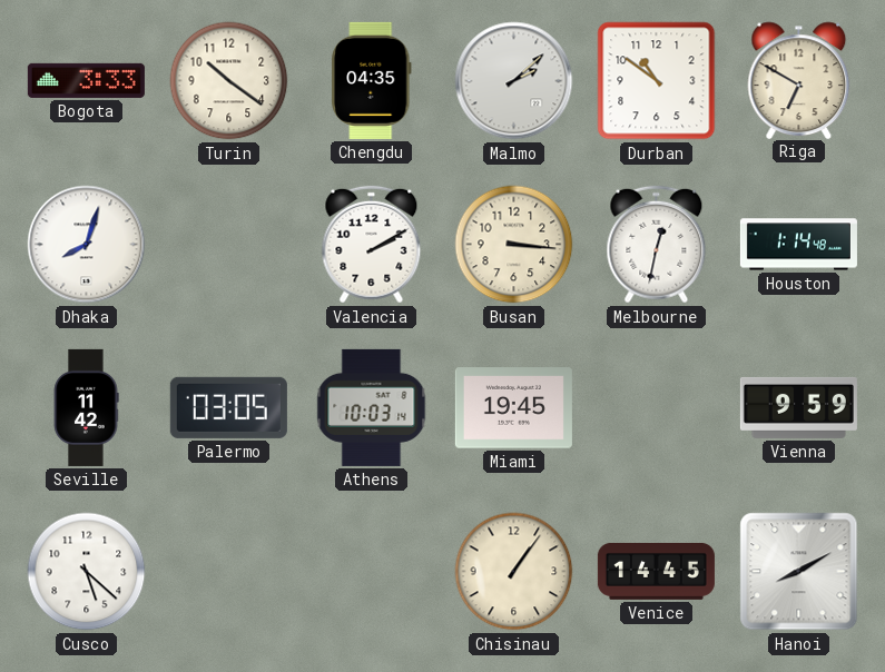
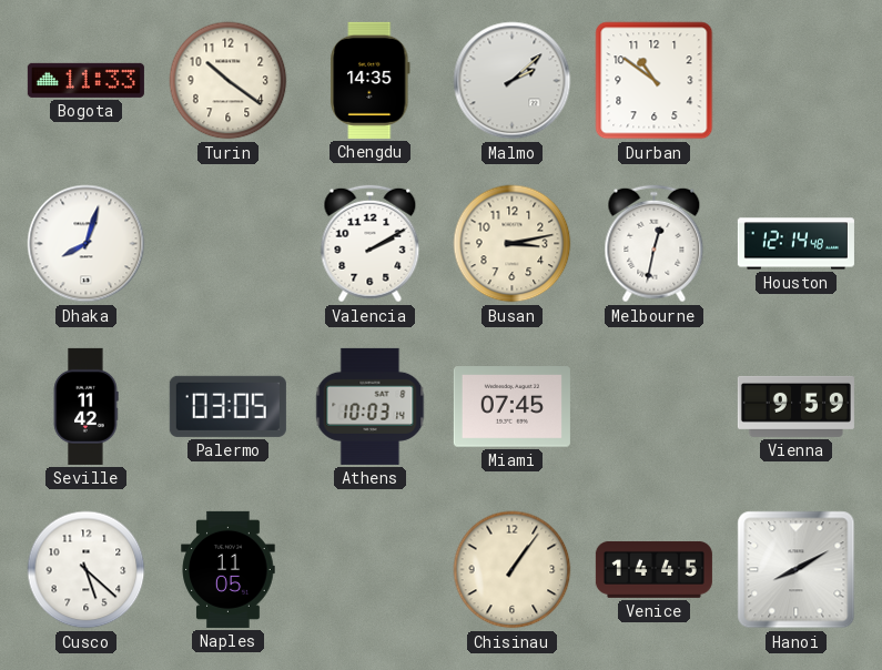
Bogota: 3:33 -> 11:33 (85, 80)
Chengdu: 04:35 -> 14:35 (371, 80)
Riga: 6:50 -> none (799, 80)
Busan: 3:16 -> 3:13 (513, 244)
Houston: 1:14 -> 12:14 (795, 244)
Miami: 19:45 -> 07:45 (511, 407)
Naples: none -> 11:05 (229, 569)
